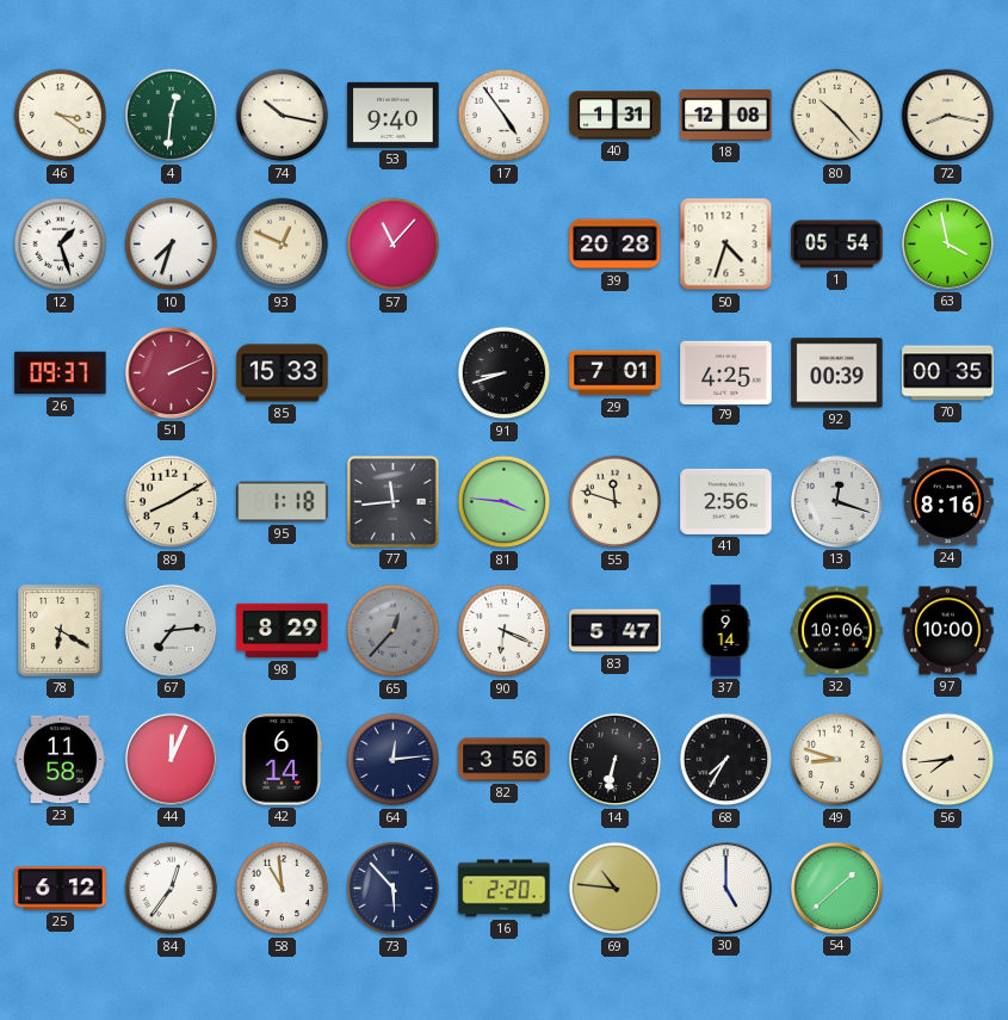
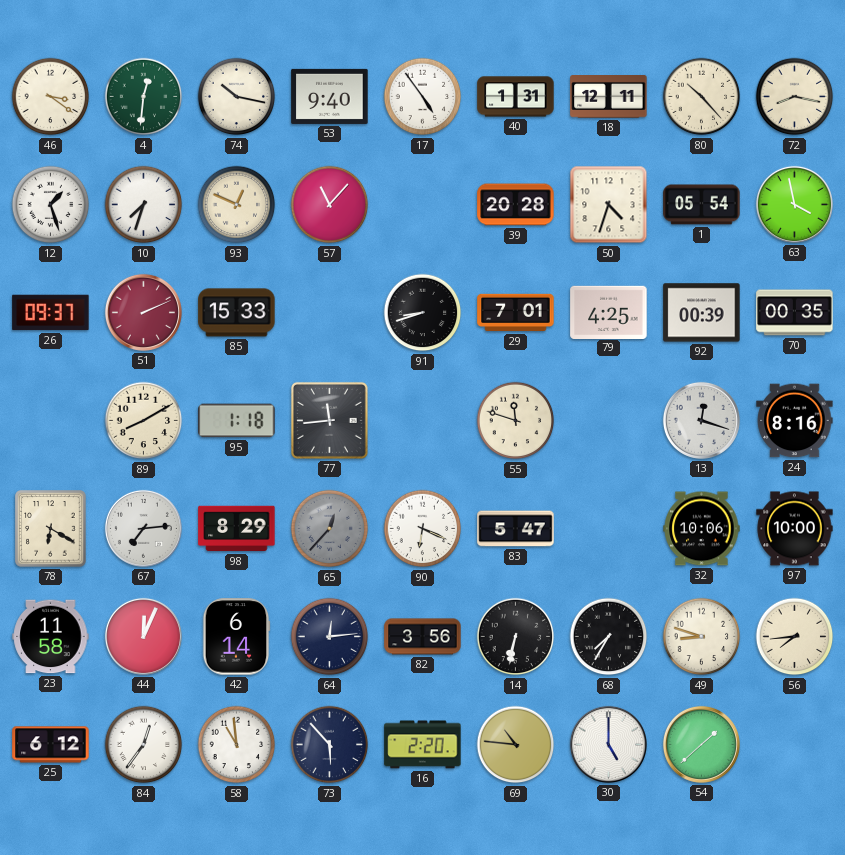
18: 12:08 -> 12:11 (609, 97)
81: 3:46 -> none (505, 502)
41: 2:56 -> none (726, 501)
37: 9:14 -> none (725, 631)
